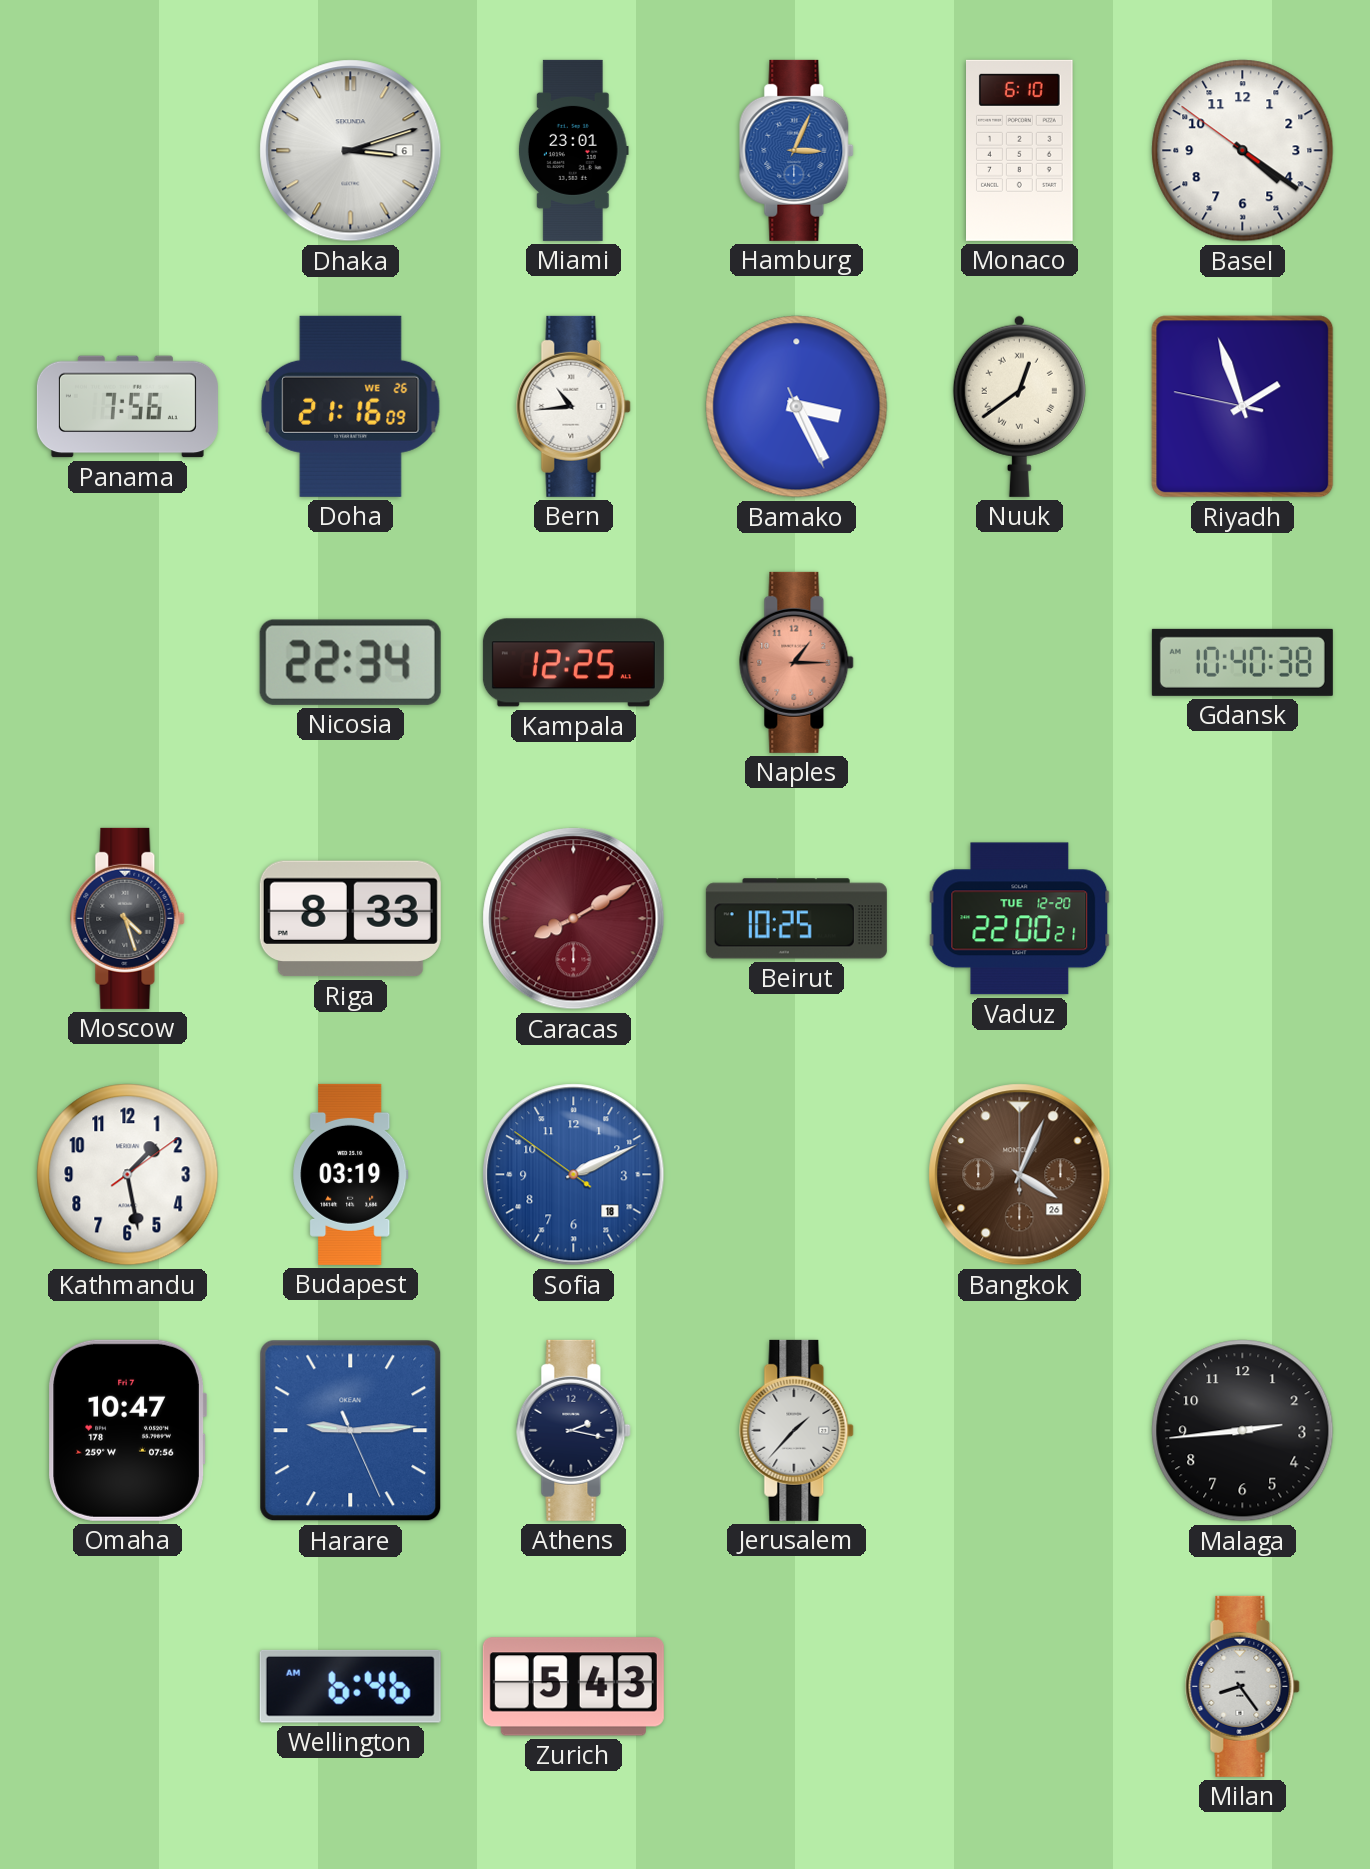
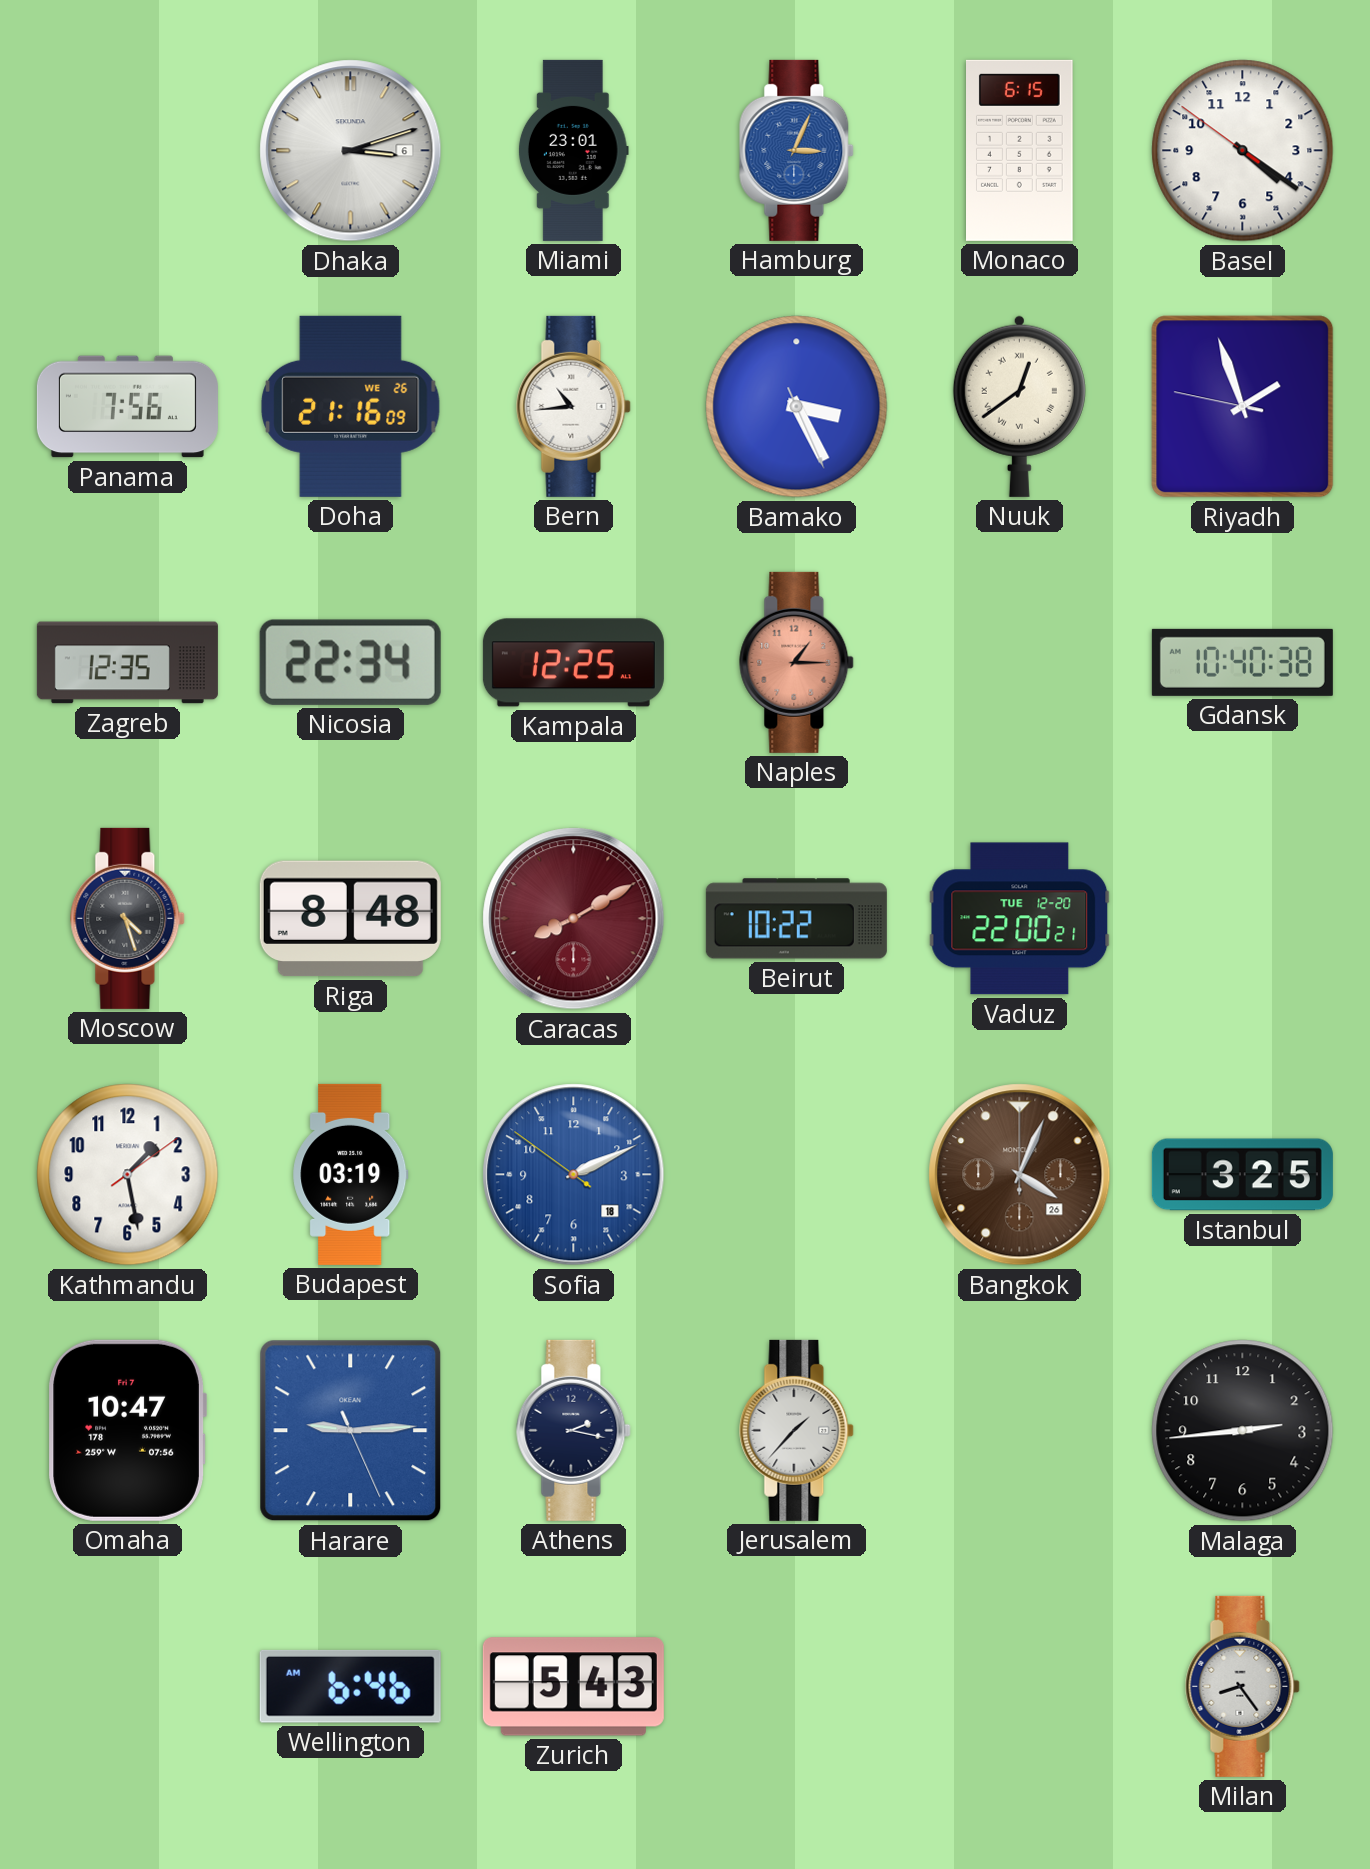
Monaco: 6:10 -> 6:15 (1020, 150)
Zagreb: none -> 12:35 (127, 663)
Riga: 8:33 -> 8:48 (350, 919)
Beirut: 10:25 -> 10:22 (796, 919)
Istanbul: none -> 3:25 (1242, 1175)
